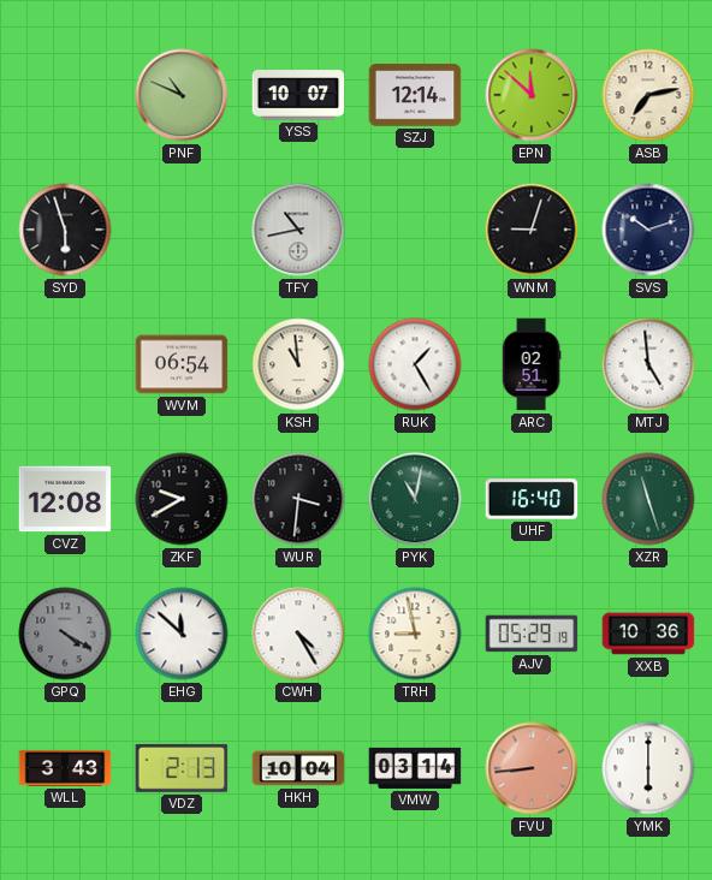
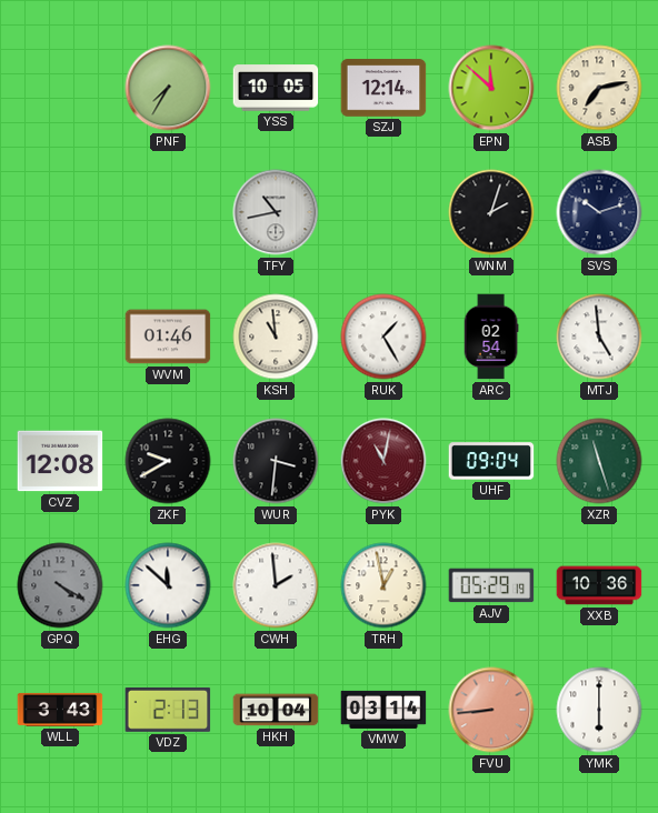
PNF: 10:49 -> 7:35 (168, 88)
YSS: 10:07 -> 10:05 (276, 88)
SYD: 5:57 -> none (65, 230)
WNM: 9:03 -> 2:03 (491, 212)
WVM: 06:54 -> 01:46 (168, 337)
ARC: 02:51 -> 02:54 (491, 337)
PYK dial: green -> burgundy (383, 461)
UHF: 16:40 -> 09:04 (491, 461)
CWH: 4:25 -> 1:59 (276, 585)
TRH: 8:58 -> 12:58 (383, 585)
